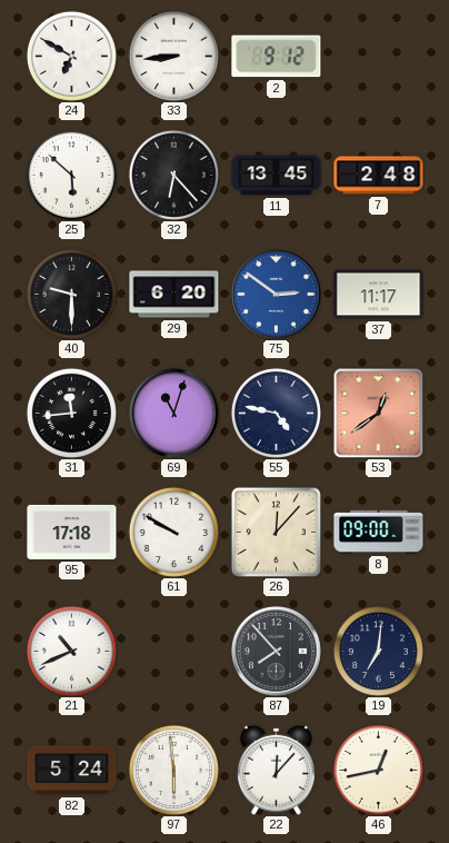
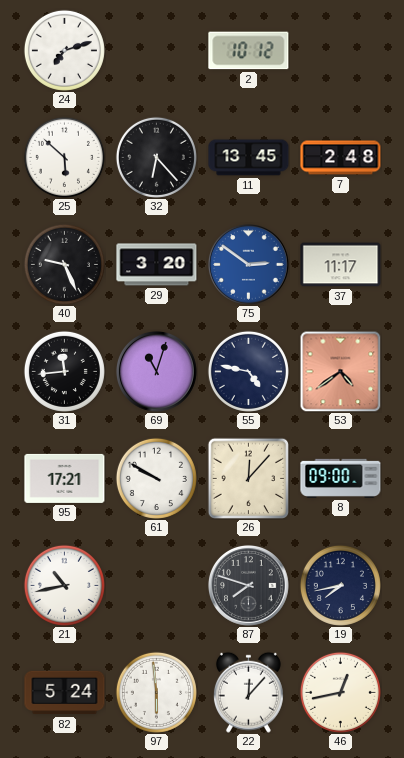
24: 6:50 -> 7:12 (64, 50)
33: 8:44 -> none (173, 56)
2: 9:12 -> 10:12 (249, 51)
40: 9:30 -> 9:26 (64, 264)
29: 6:20 -> 3:20 (157, 265)
53: 12:39 -> 4:39 (340, 371)
95: 17:18 -> 17:21 (65, 478)
21: 10:41 -> 10:43 (64, 585)
87: 7:53 -> 7:48 (248, 585)
19: 7:01 -> 7:43 (340, 585)
